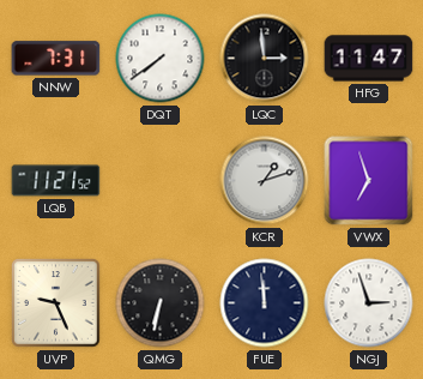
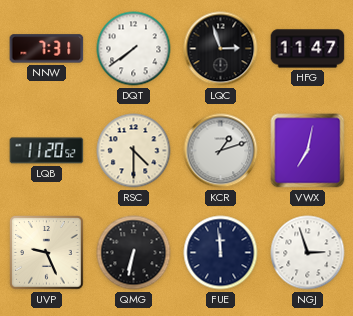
LQC: 2:59 -> 2:57 (221, 49)
LQB: 11:21 -> 11:20 (47, 151)
RSC: none -> 4:30 (134, 151)
VWX: 6:57 -> 7:02 (308, 151)
